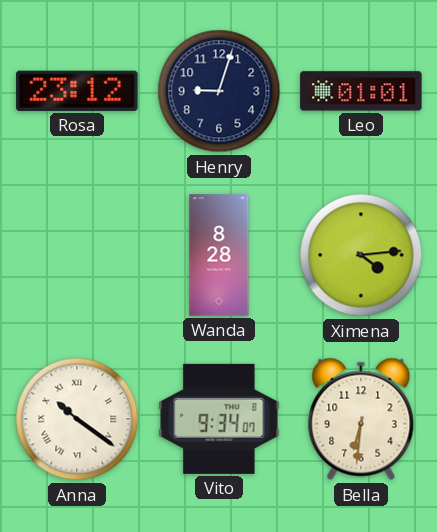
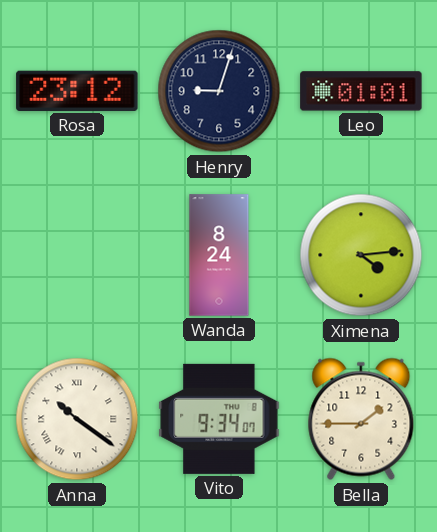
Wanda: 8:28 -> 8:24 (219, 255)
Bella: 6:31 -> 1:45 (361, 419)
